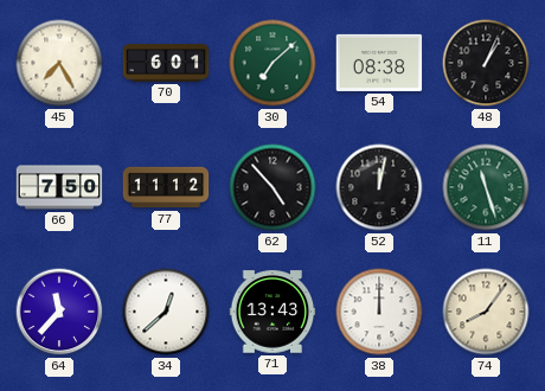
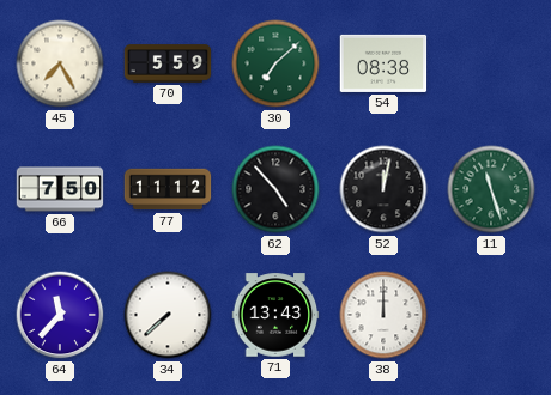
70: 6:01 -> 5:59 (168, 63)
48: 1:04 -> none (486, 63)
34: 12:38 -> 7:38 (168, 315)
74: 8:06 -> none (486, 312)
